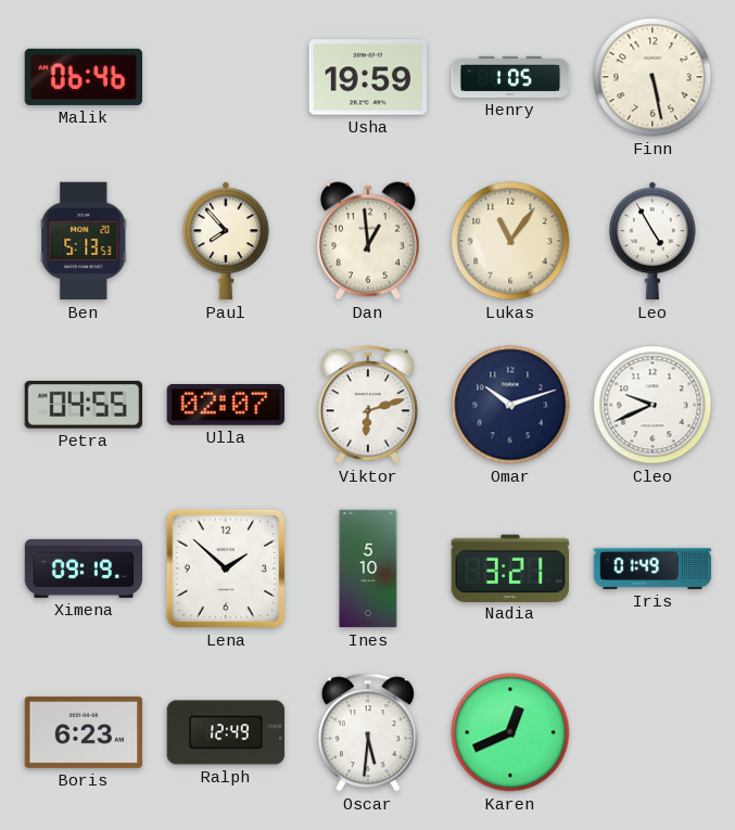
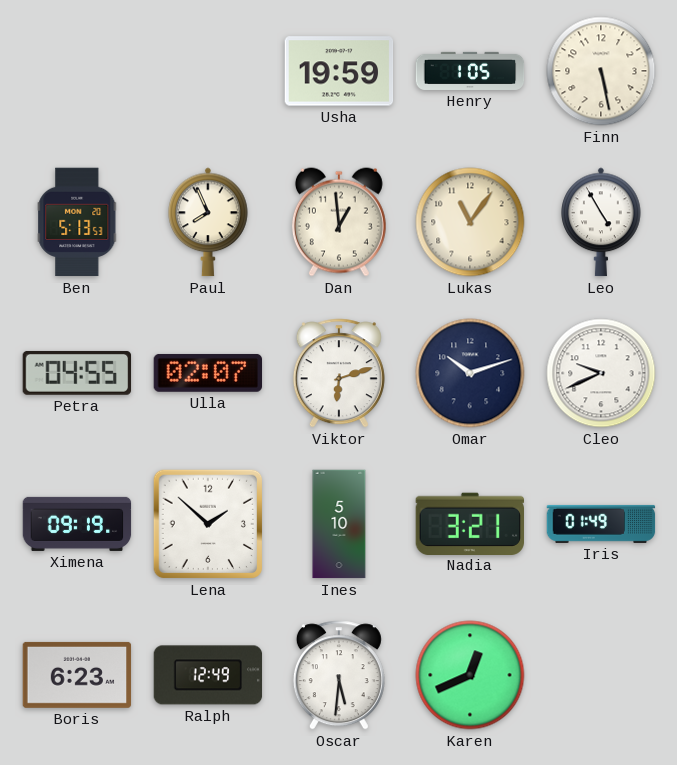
Malik: 06:46 -> none (84, 77)
Paul: 7:53 -> 7:56 (208, 222)
